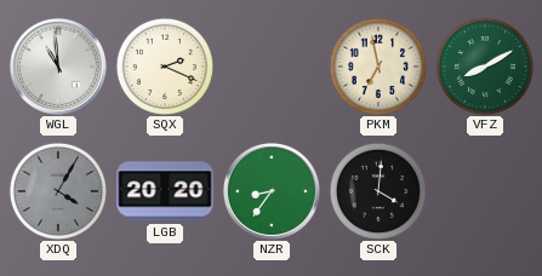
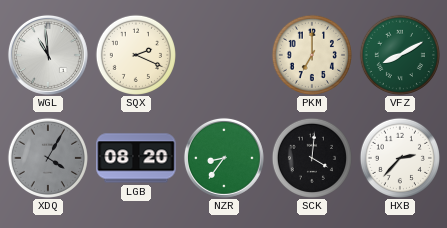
PKM: 6:58 -> 7:00 (311, 54)
LGB: 20:20 -> 08:20 (136, 158)
HXB: none -> 2:37 (399, 157)
